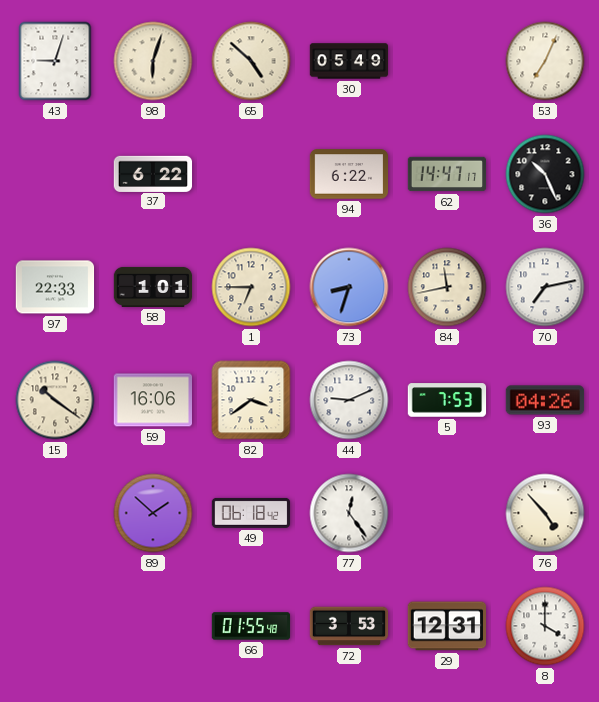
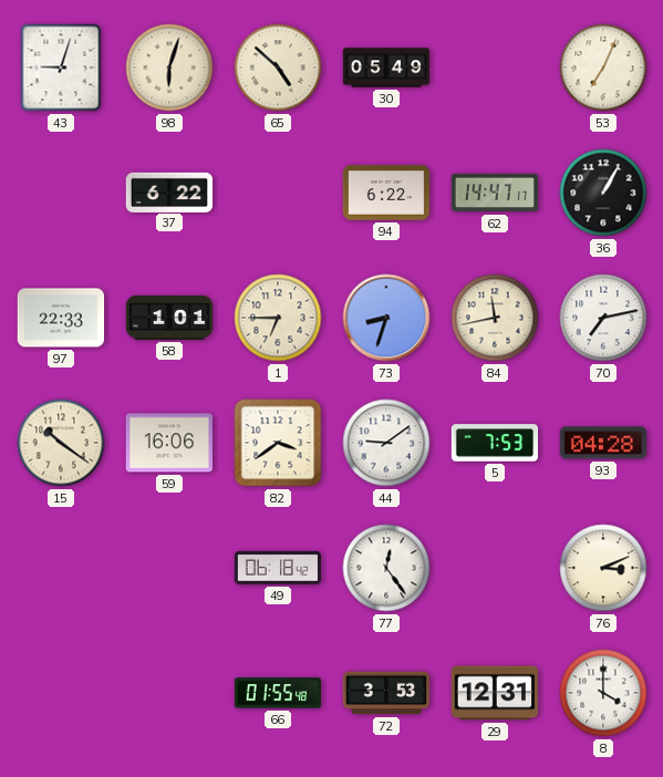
36: 10:26 -> 1:05 (603, 193)
44: 9:11 -> 9:09 (386, 443)
93: 04:26 -> 04:28 (603, 443)
89: 1:52 -> none (153, 513)
76: 4:53 -> 3:11 (603, 568)
